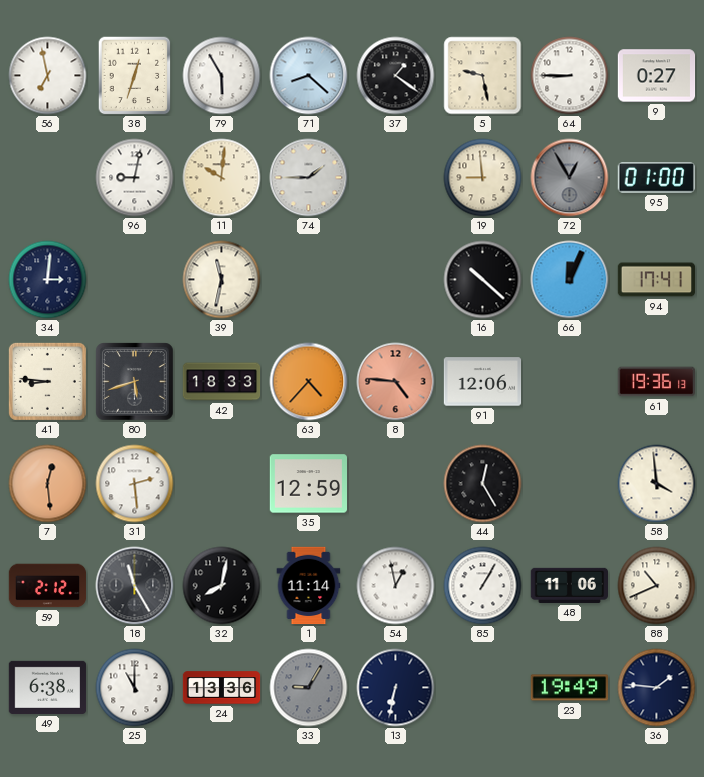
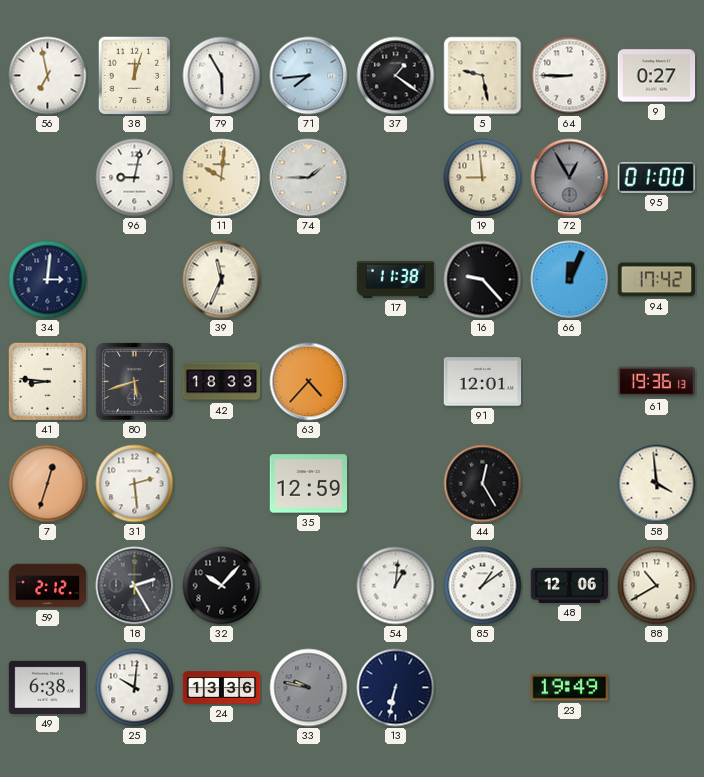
38: 12:33 -> 12:03 (135, 76)
71: 8:22 -> 7:44 (309, 76)
39: 11:32 -> 11:34 (222, 280)
17: none -> 11:38 (396, 280)
16: 10:22 -> 9:23 (483, 280)
94: 17:41 -> 17:42 (657, 280)
8: 4:46 -> none (396, 382)
91: 12:06 -> 12:01 (483, 382)
7: 12:29 -> 12:33 (48, 484)
18: 11:25 -> 2:25 (135, 586)
32: 8:02 -> 10:07 (222, 586)
1: 11:14 -> none (309, 586)
54: 12:58 -> 1:01 (396, 586)
85: 1:05 -> 1:09 (483, 586)
48: 11:06 -> 12:06 (569, 585)
88: 10:41 -> 10:40 (657, 586)
25: 11:00 -> 10:01 (135, 688)
33: 9:05 -> 9:47 (309, 688)
36: 1:46 -> none (657, 688)
